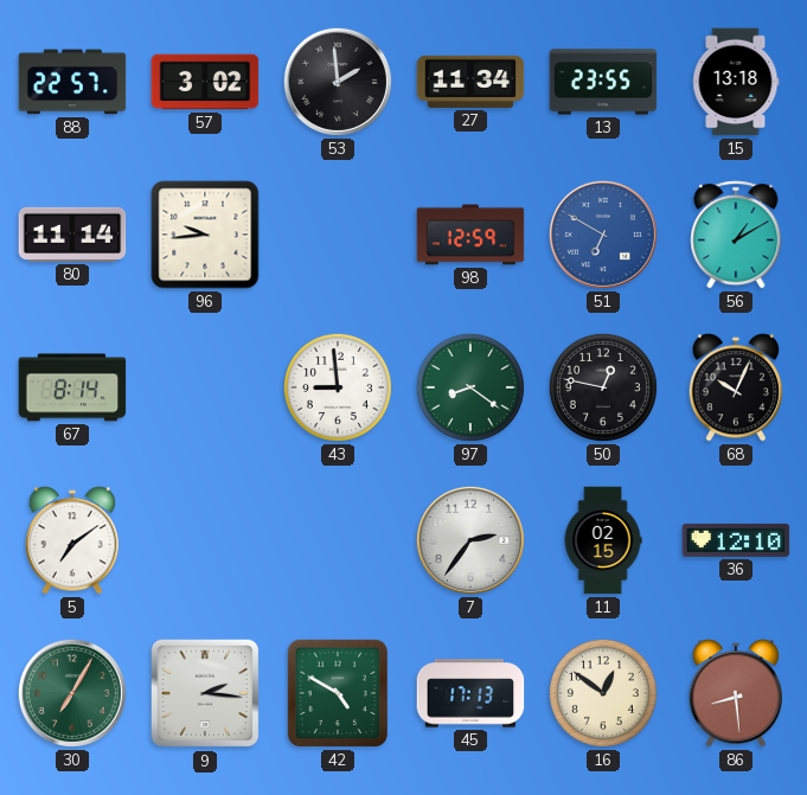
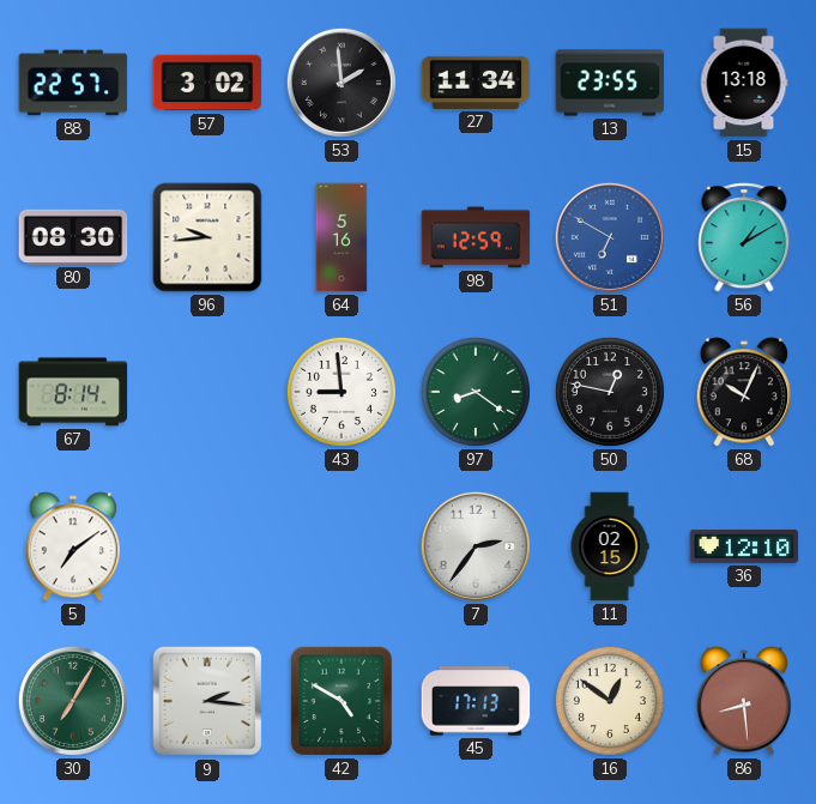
80: 11:14 -> 08:30 (73, 237)
64: none -> 5:16 (341, 237)
